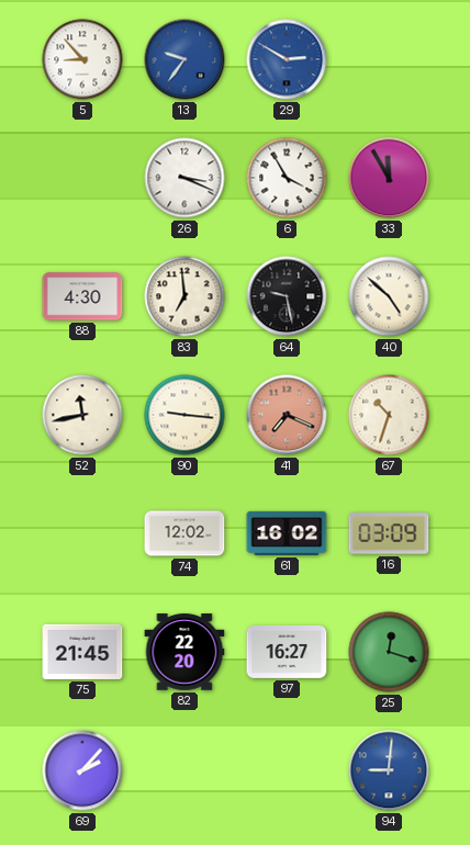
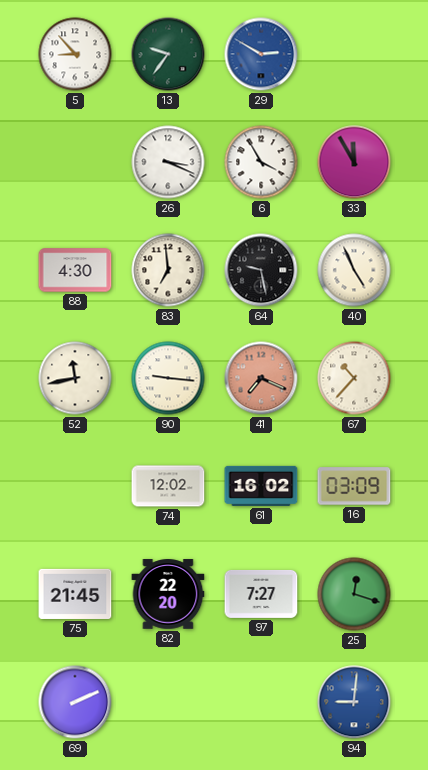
13 dial: blue -> green (168, 54)
40: 4:52 -> 4:56 (354, 270)
67: 10:33 -> 10:37 (354, 378)
97: 16:27 -> 7:27 (261, 594)
69: 2:07 -> 2:11 (75, 702)
